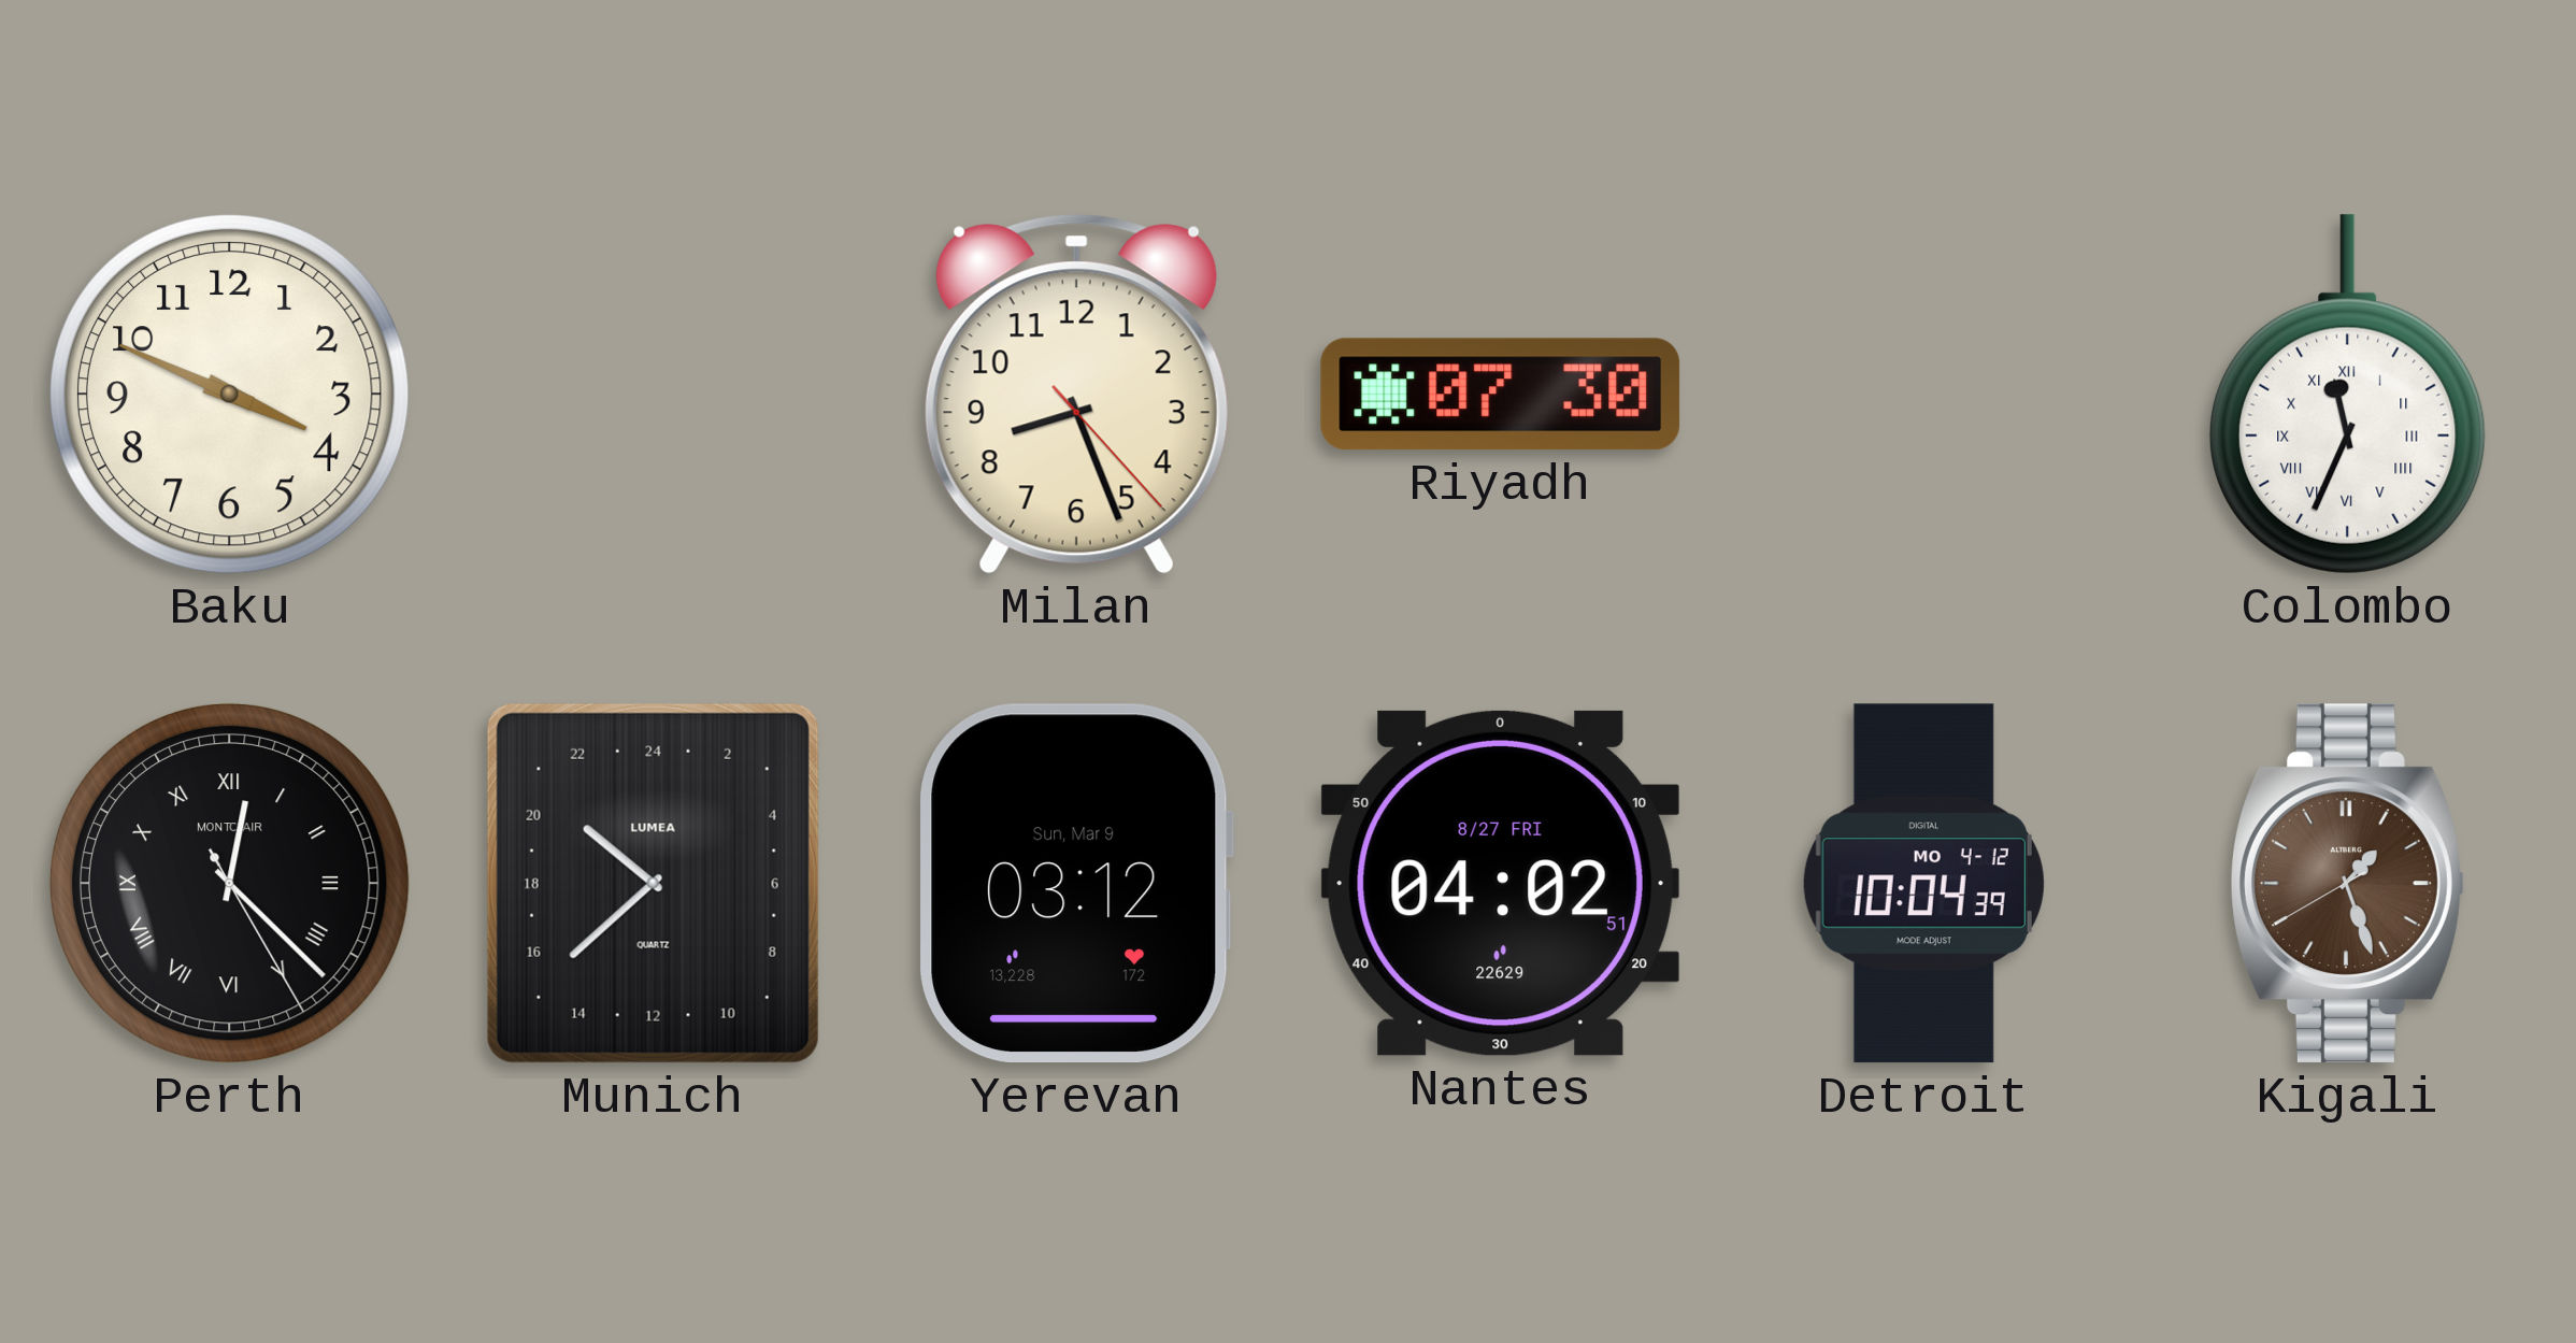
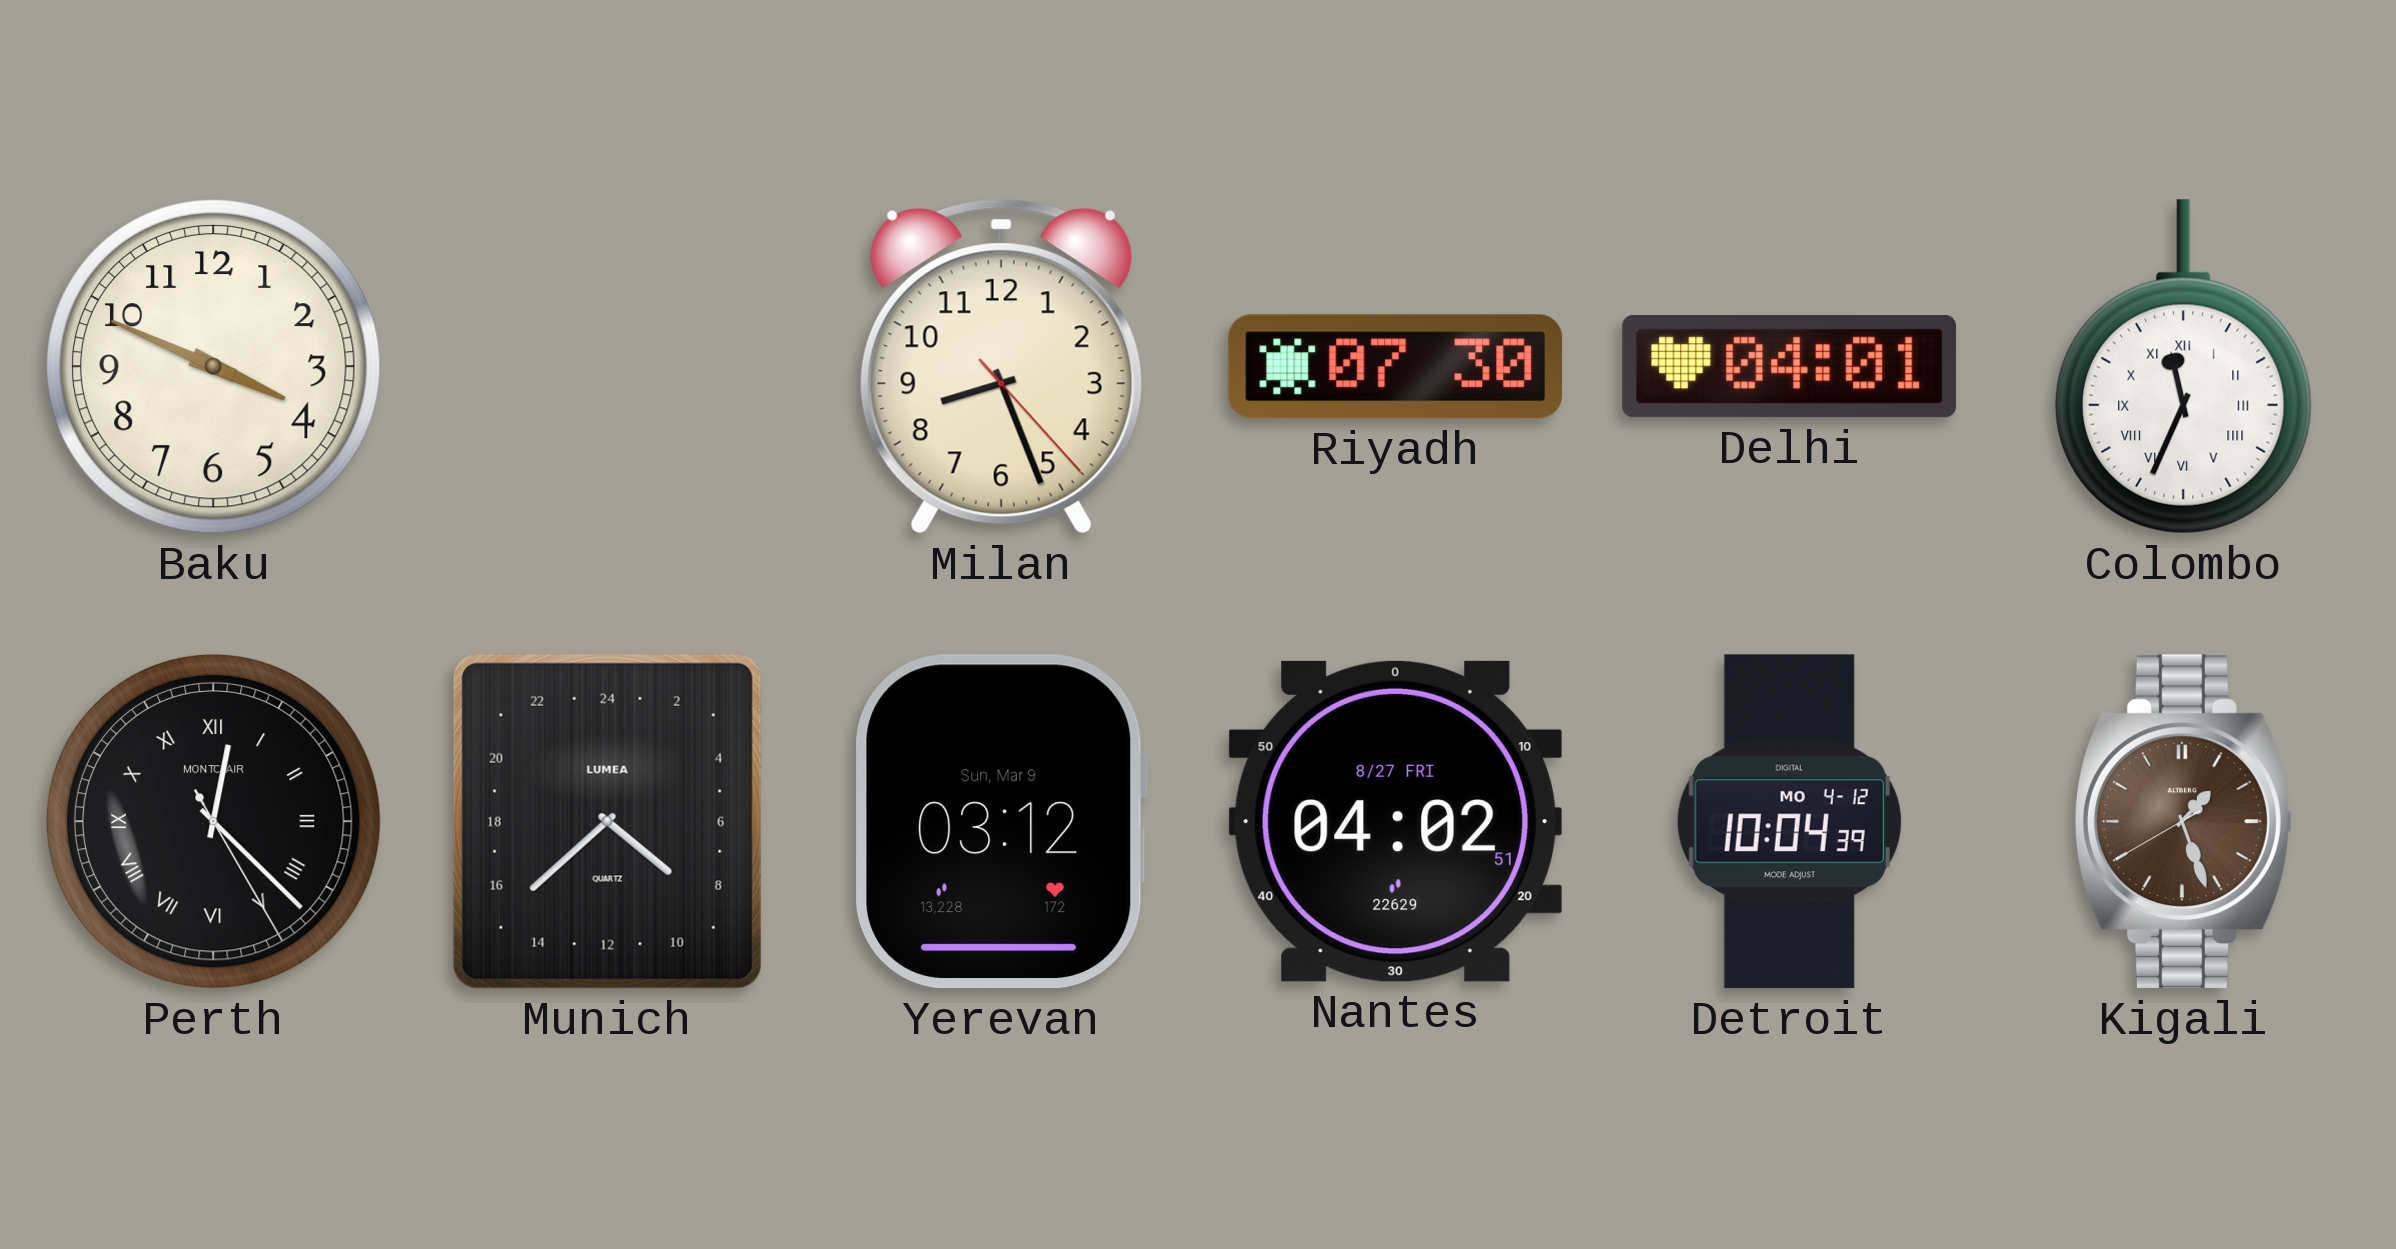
Delhi: none -> 04:01 (1789, 367)
Munich: 20:38 -> 8:38 (607, 821)
